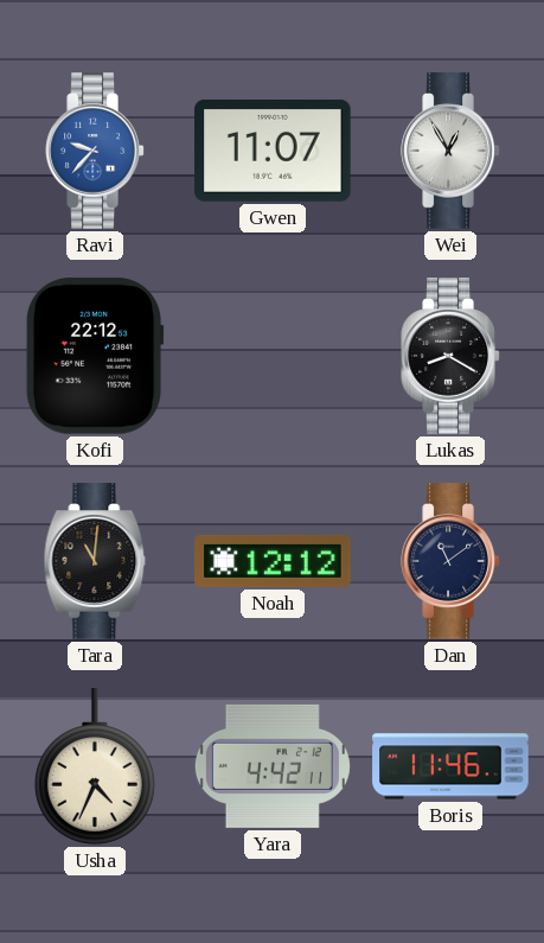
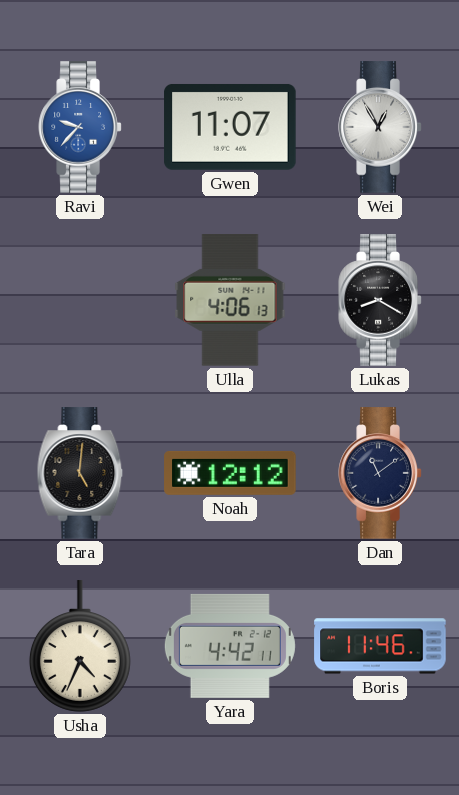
Kofi: 22:12 -> none (95, 356)
Ulla: none -> 4:06 (230, 300)
Tara: 11:01 -> 5:01 (80, 473)
